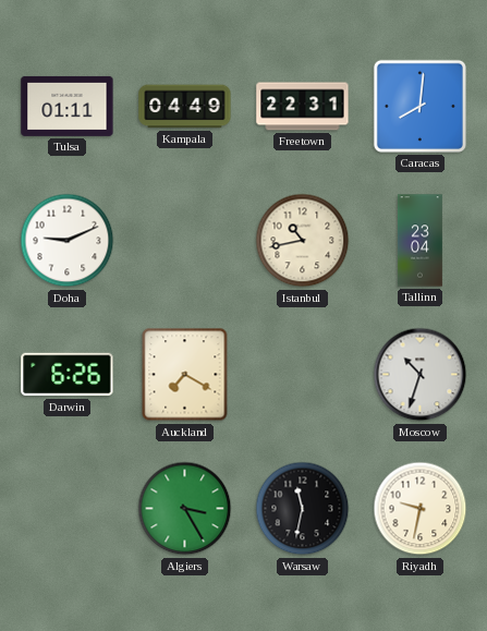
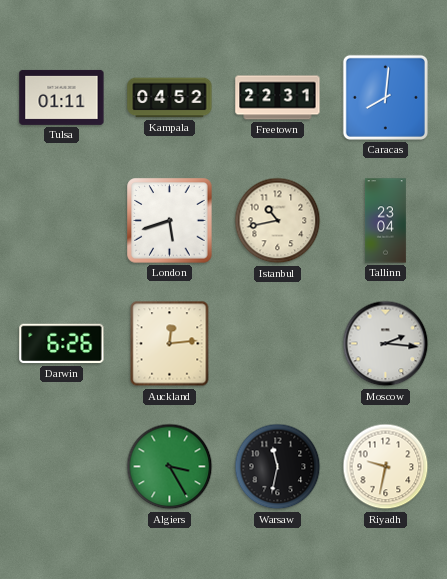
Kampala: 04:49 -> 04:52 (170, 98)
Doha: 9:11 -> none (68, 241)
London: none -> 5:42 (170, 221)
Auckland: 7:20 -> 12:14 (170, 344)
Moscow: 10:33 -> 2:16 (386, 344)
